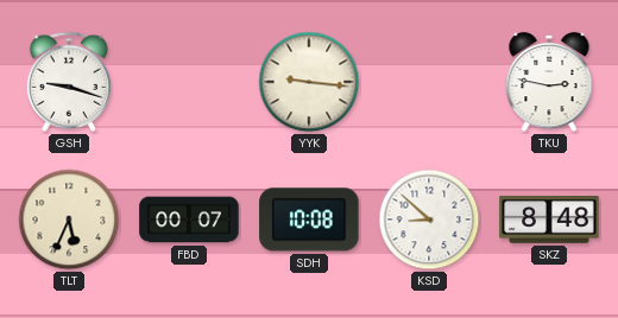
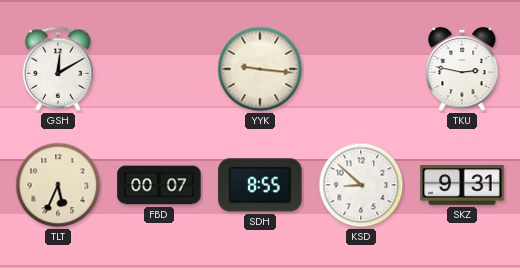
GSH: 9:18 -> 12:10 (58, 69)
SDH: 10:08 -> 8:55 (260, 185)
SKZ: 8:48 -> 9:31 (462, 185)
